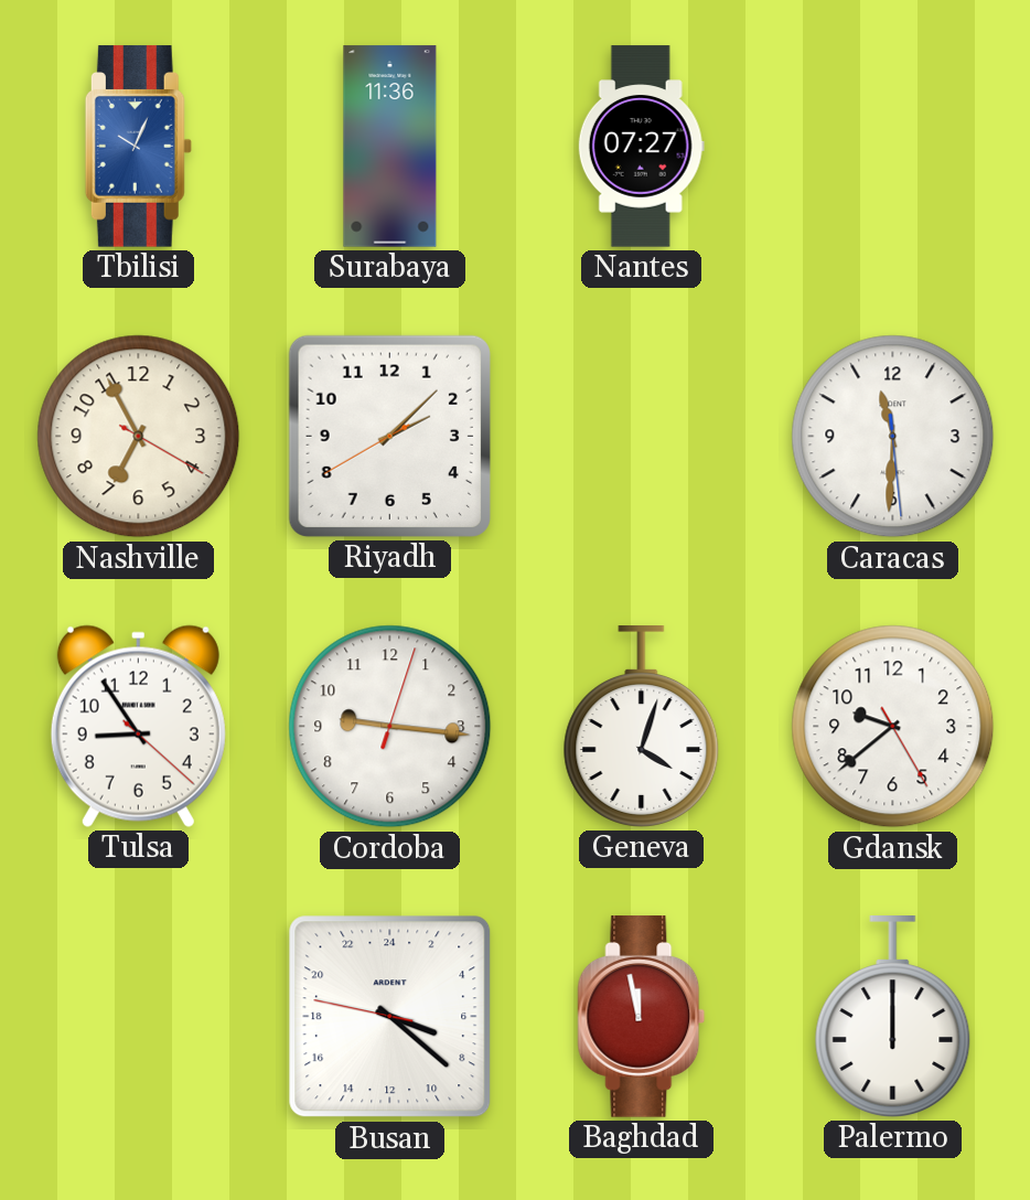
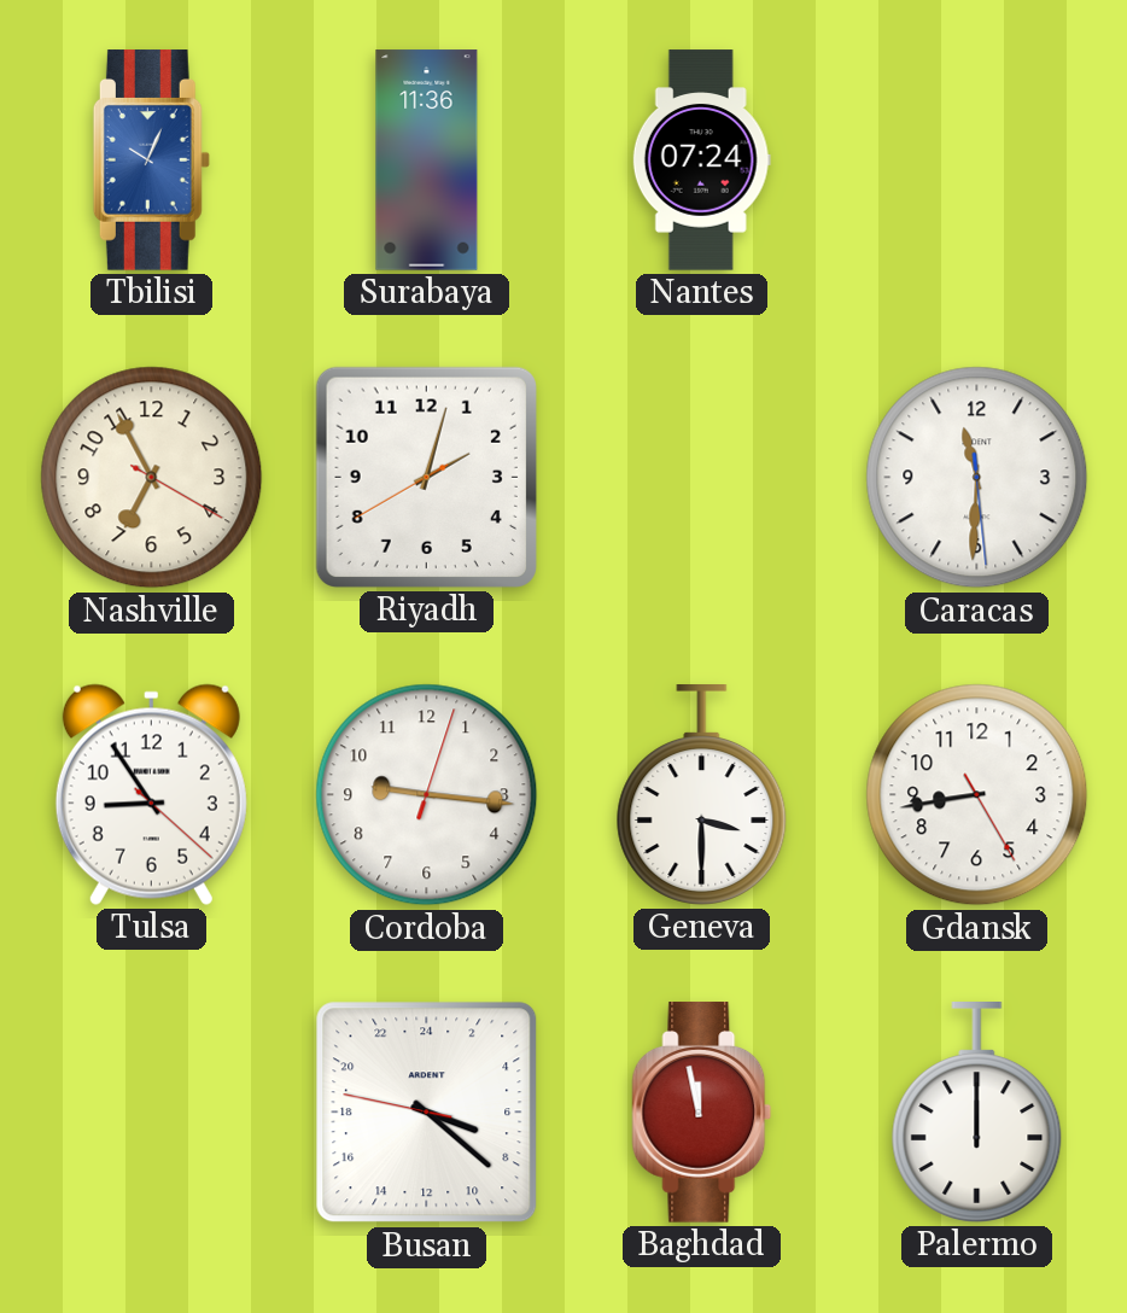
Nantes: 07:27 -> 07:24 (701, 161)
Riyadh: 2:07 -> 2:02 (426, 477)
Geneva: 4:03 -> 3:30 (702, 795)
Gdansk: 9:38 -> 8:43 (977, 795)
